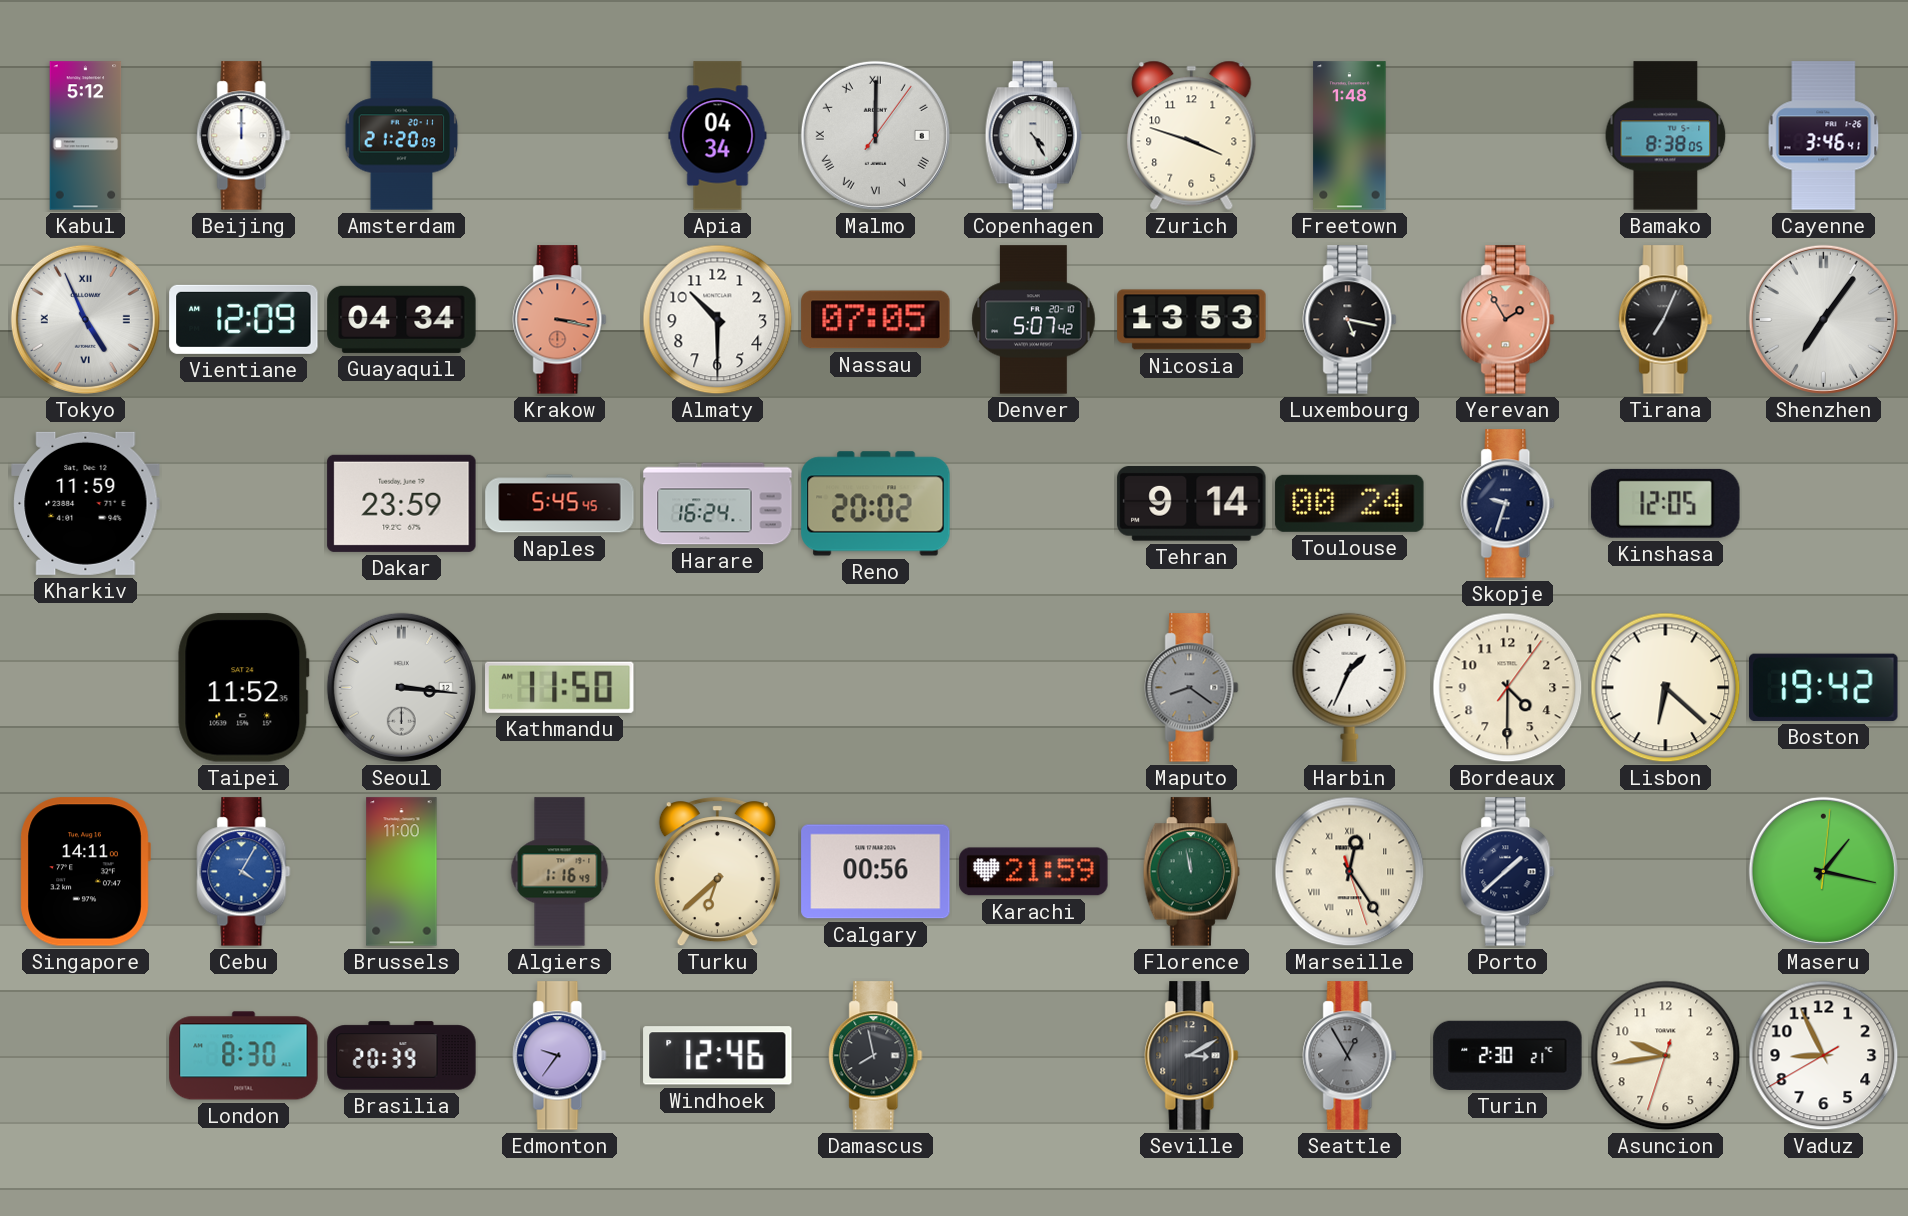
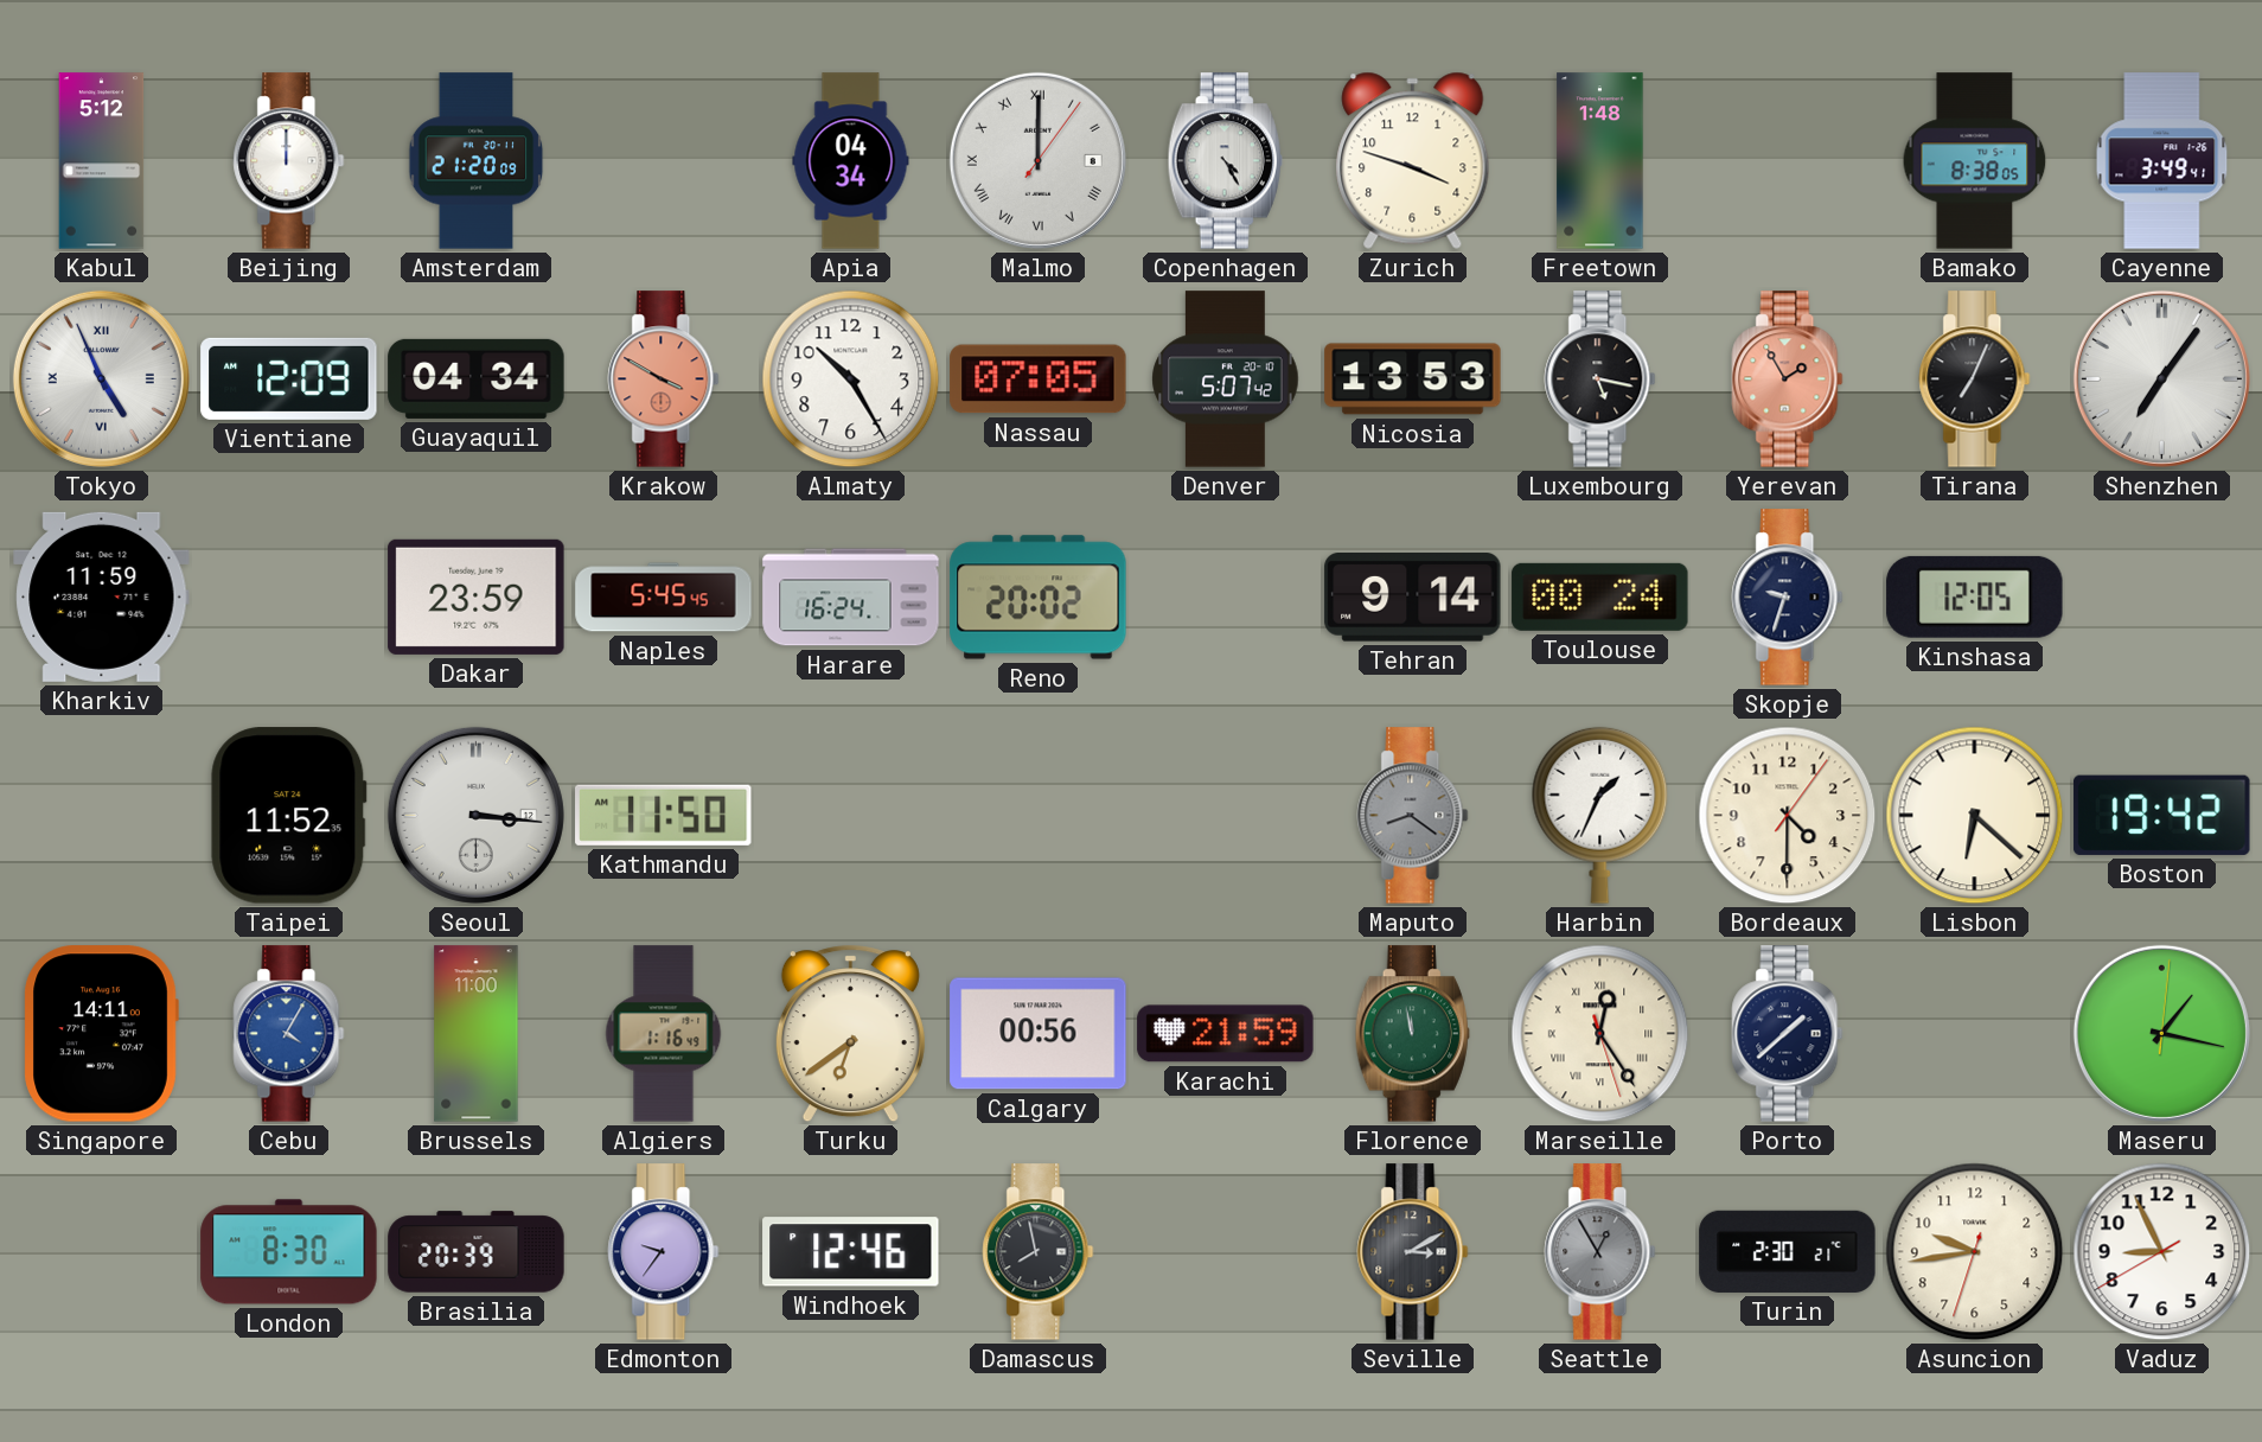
Cayenne: 3:46 -> 3:49 (2162, 161)
Krakow: 3:17 -> 3:50 (664, 379)
Almaty: 10:30 -> 10:25 (851, 379)
Turku: 6:38 -> 6:39 (850, 1034)
